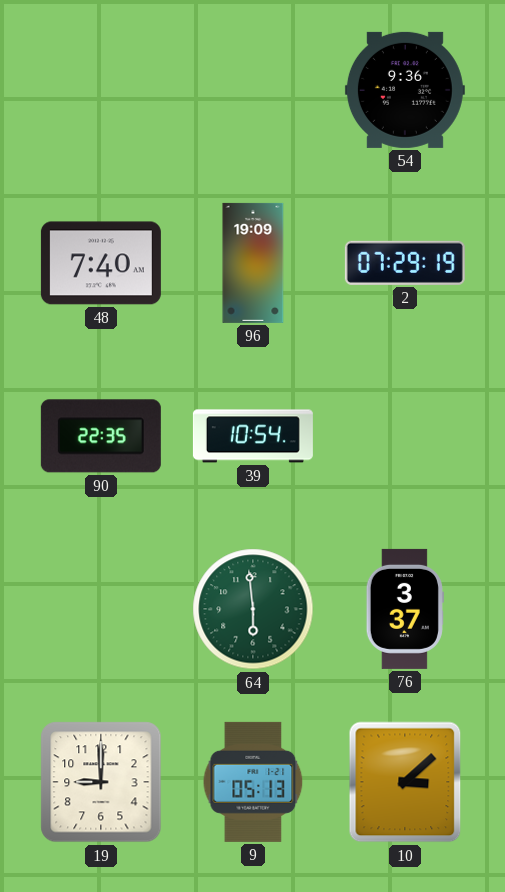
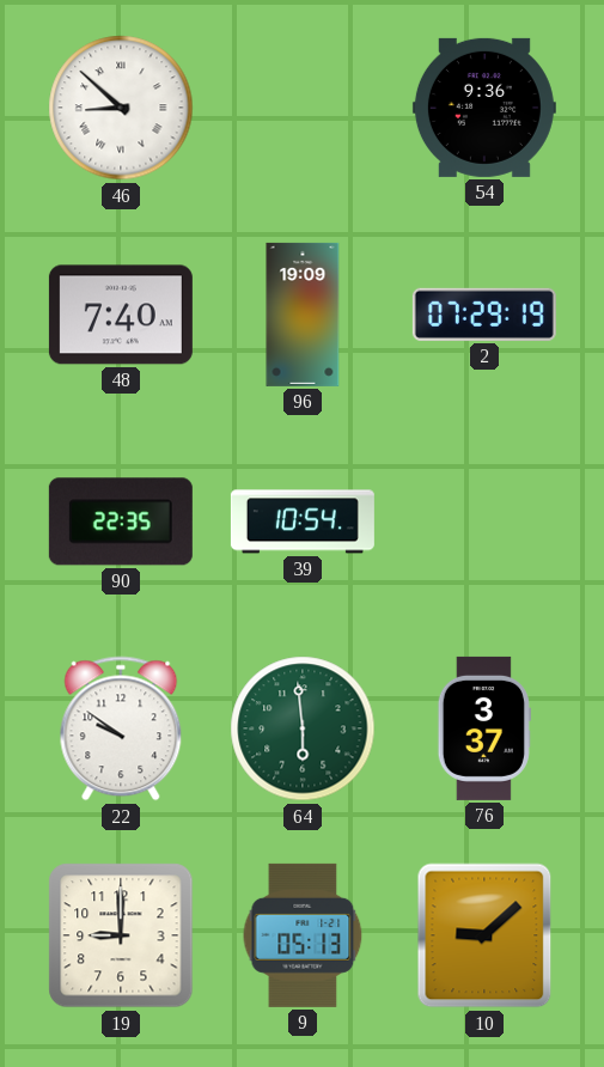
46: none -> 8:52 (121, 108)
22: none -> 9:51 (121, 728)
10: 3:08 -> 9:08 (484, 935)
